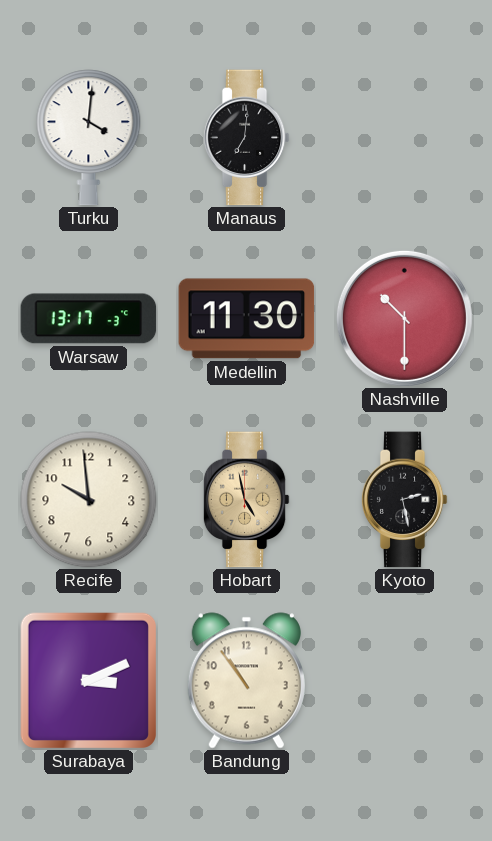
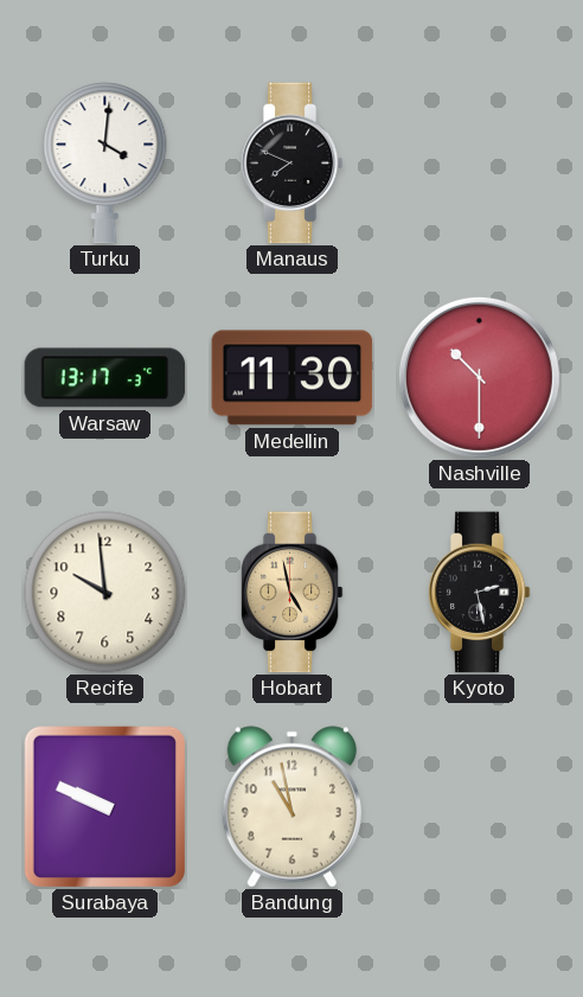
Manaus: 7:01 -> 7:49 (291, 164)
Surabaya: 3:11 -> 9:49 (104, 806)
Bandung: 10:54 -> 10:58 (291, 807)
